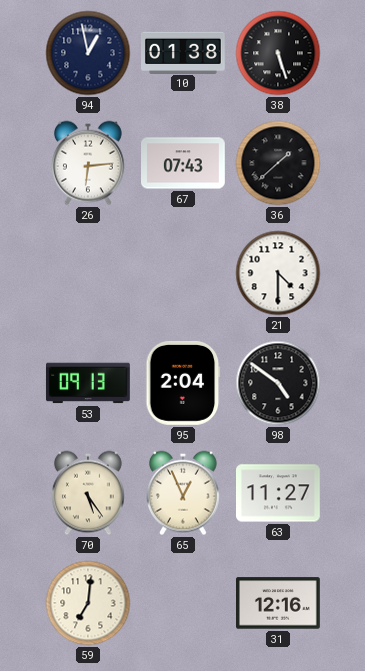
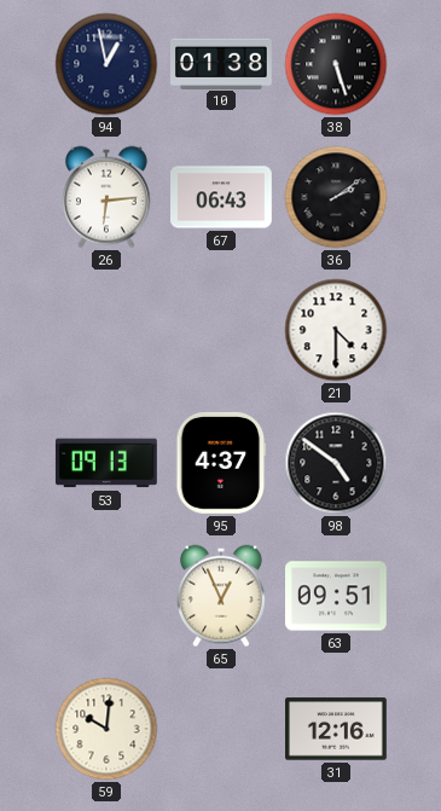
67: 07:43 -> 06:43 (222, 197)
36: 1:38 -> 2:09 (336, 197)
95: 2:04 -> 4:37 (221, 463)
70: 5:24 -> none (88, 493)
63: 11:27 -> 09:51 (337, 596)
59: 7:01 -> 10:01 (106, 729)
